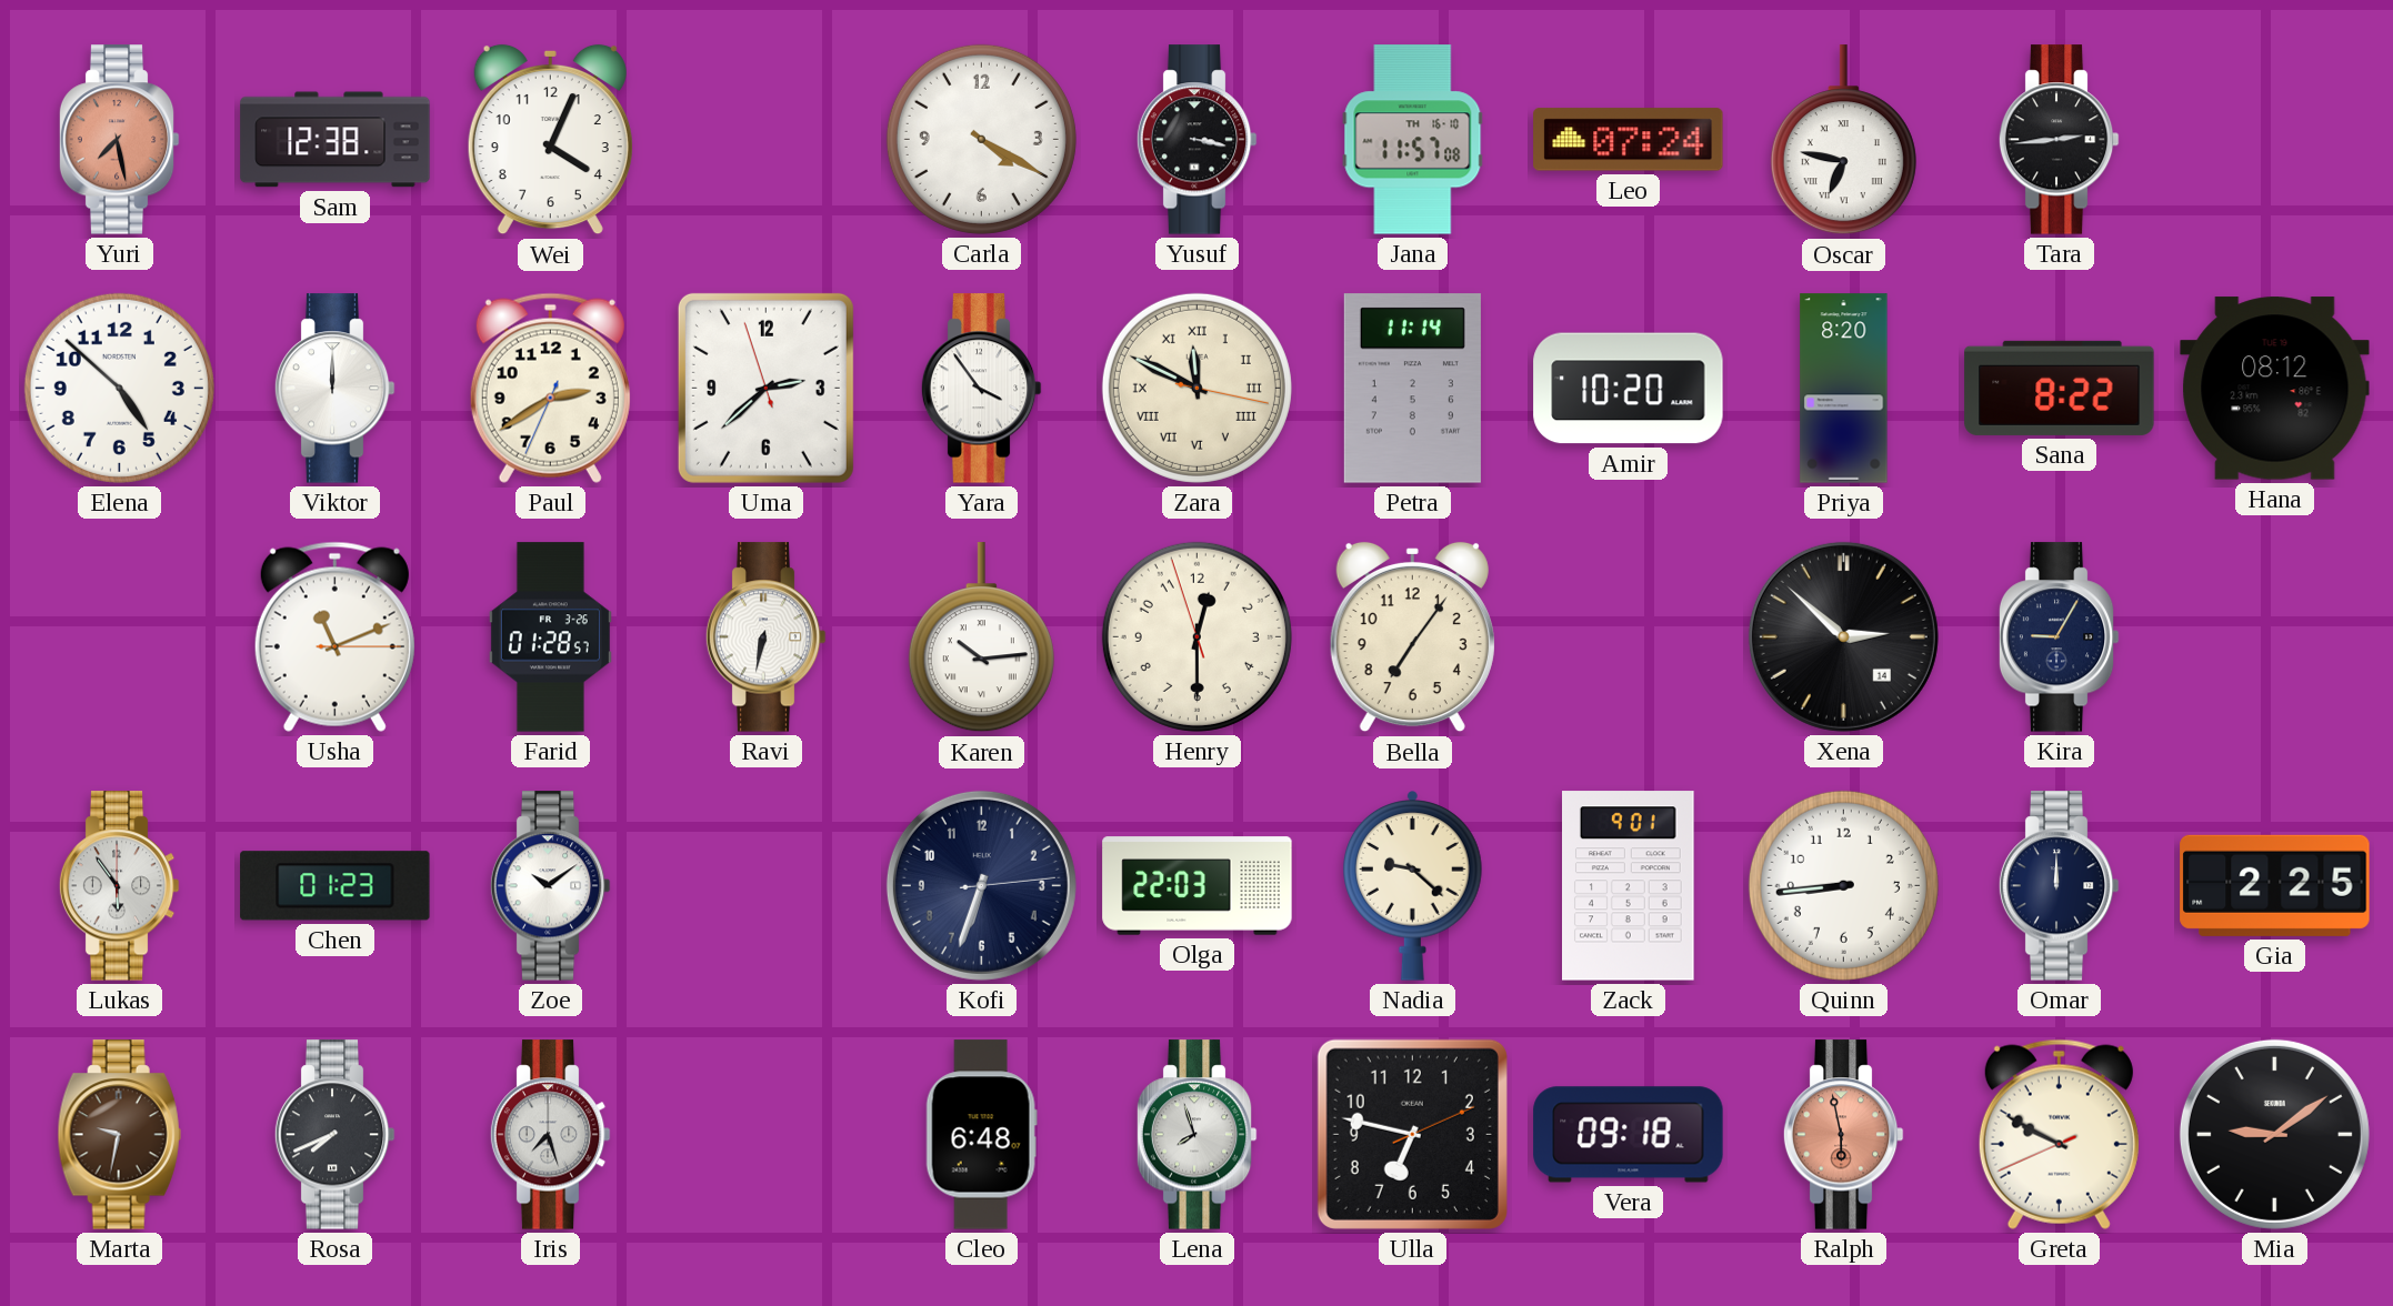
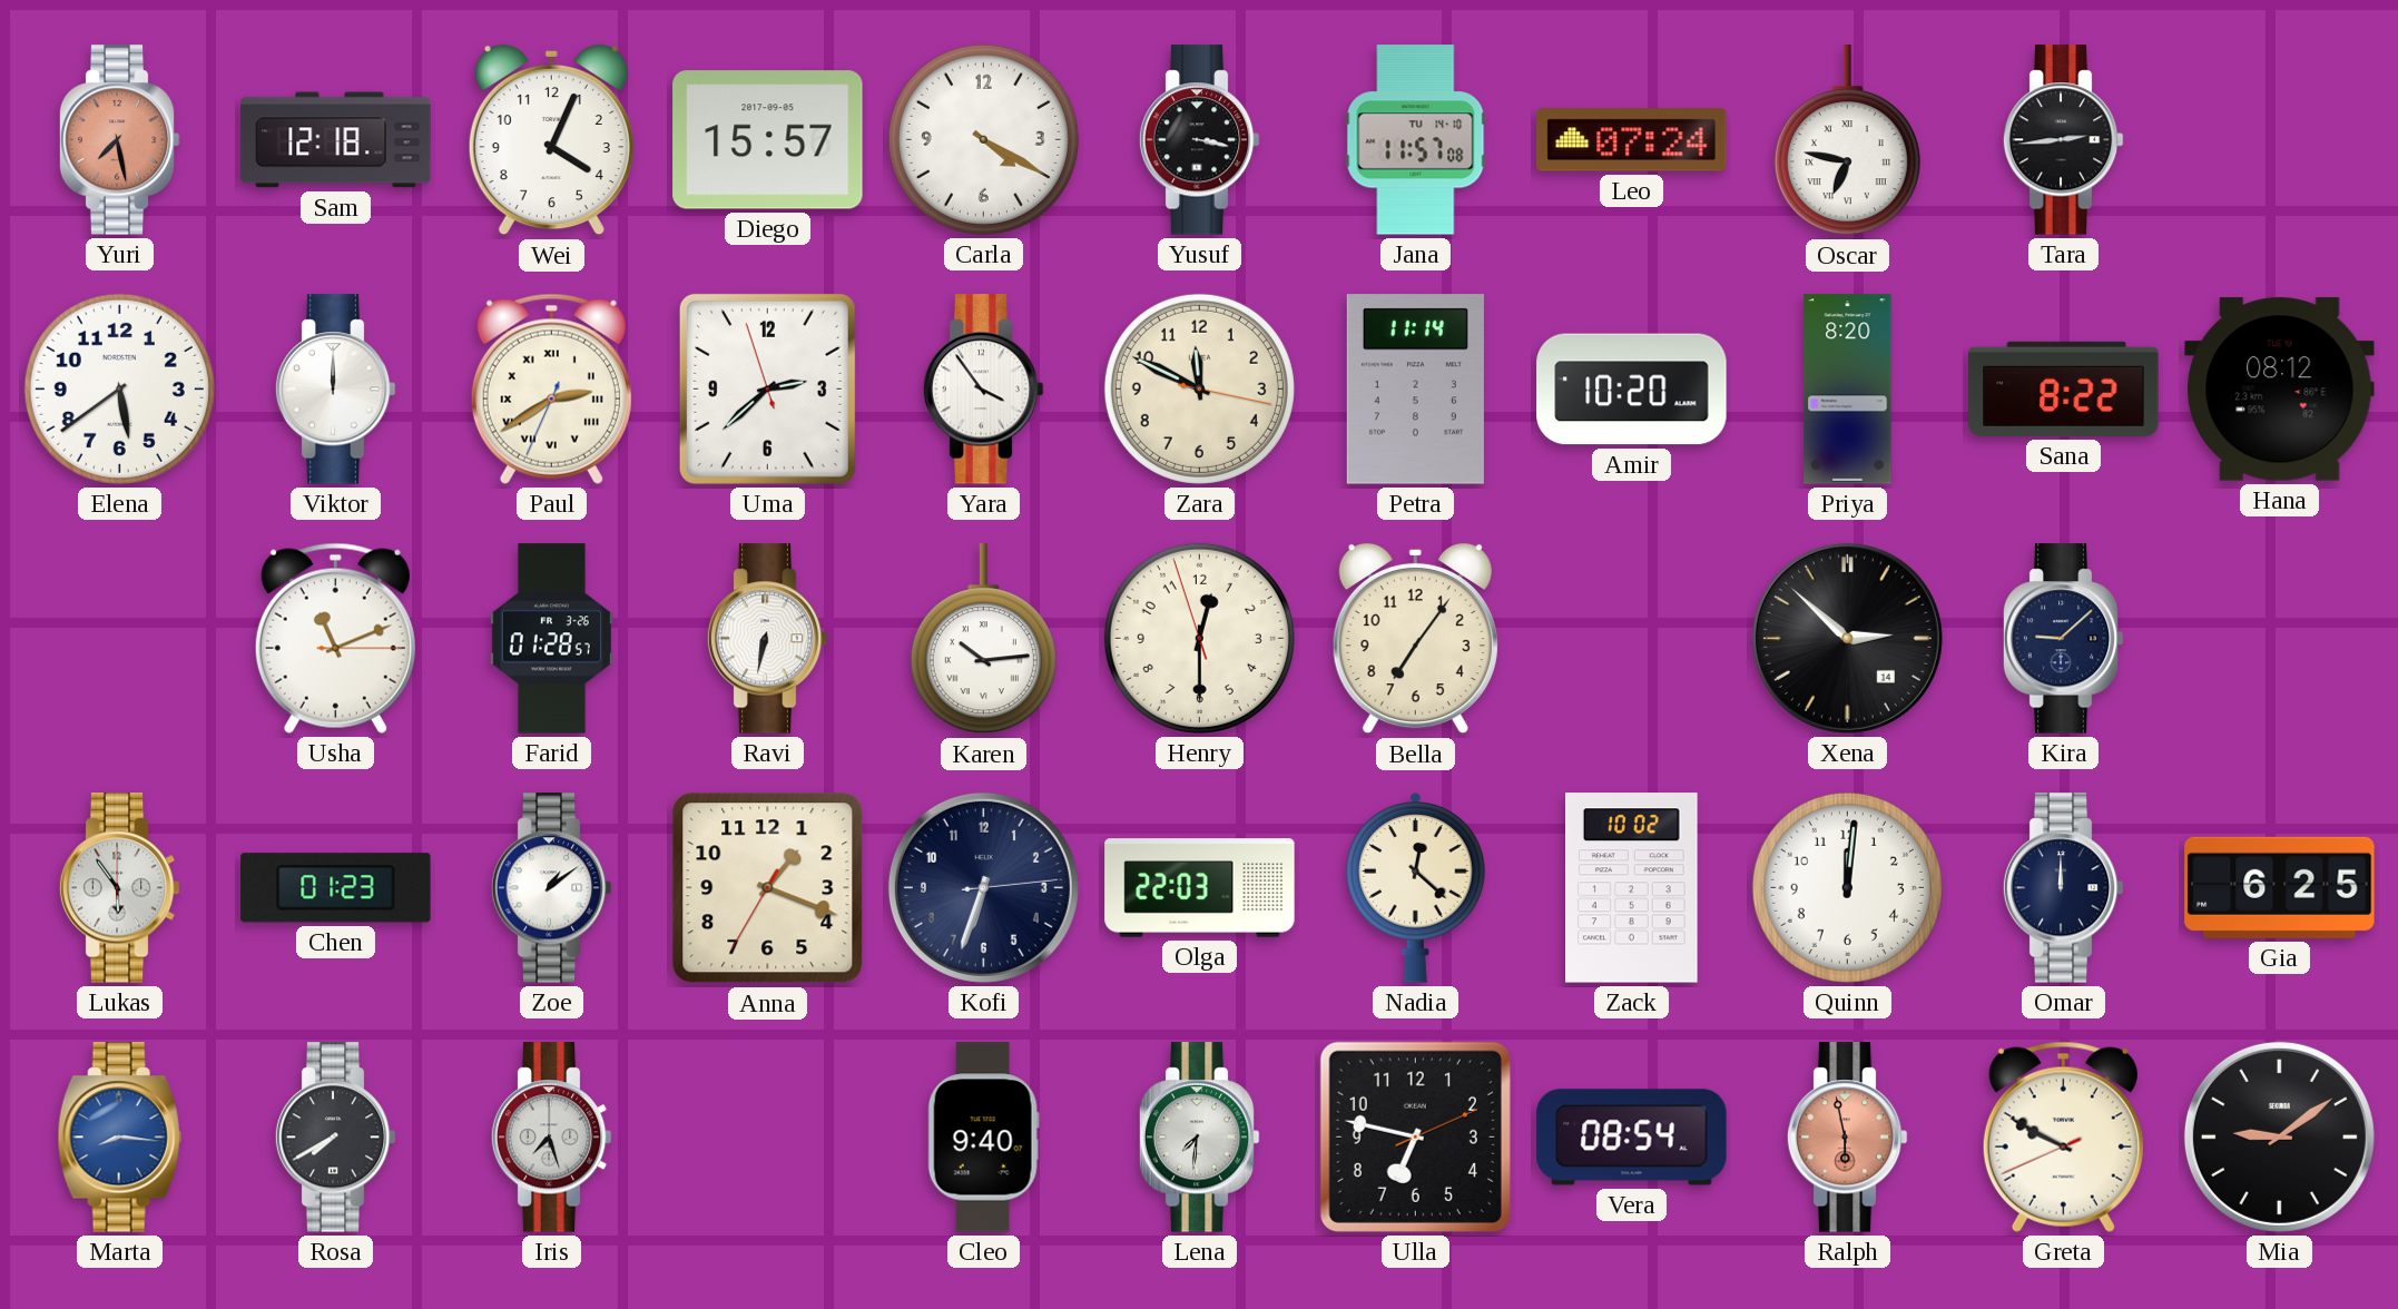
Sam: 12:38 -> 12:18 (336, 140)
Diego: none -> 15:57 (768, 140)
Jana date: TH 16-10 -> TU 14-10 (1416, 140)
Elena: 4:52 -> 5:39 (119, 388)
Paul numerals: Arabic -> Roman (551, 388)
Zara numerals: Roman -> Arabic (1199, 388)
Kira: 9:05 -> 9:08 (2063, 639)
Zoe: 10:09 -> 1:09 (551, 888)
Anna: none -> 1:18 (768, 888)
Nadia: 9:22 -> 12:22 (1416, 888)
Zack: 9:01 -> 10:02 (1632, 888)
Quinn: 8:44 -> 12:01 (1847, 887)
Gia: 2:25 -> 6:25 (2280, 887)
Marta: 9:32 -> 8:16 (119, 1138)
Marta dial: brown -> blue (119, 1138)
Rosa: 7:41 -> 7:40 (335, 1138)
Cleo: 6:48 -> 9:40 (983, 1138)
Lena: 7:57 -> 7:31 (1199, 1138)
Vera: 09:18 -> 08:54 (1632, 1138)
